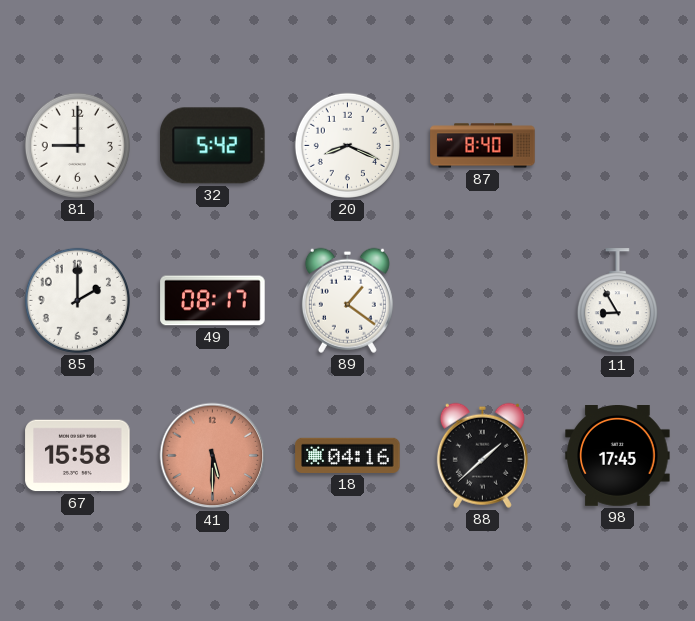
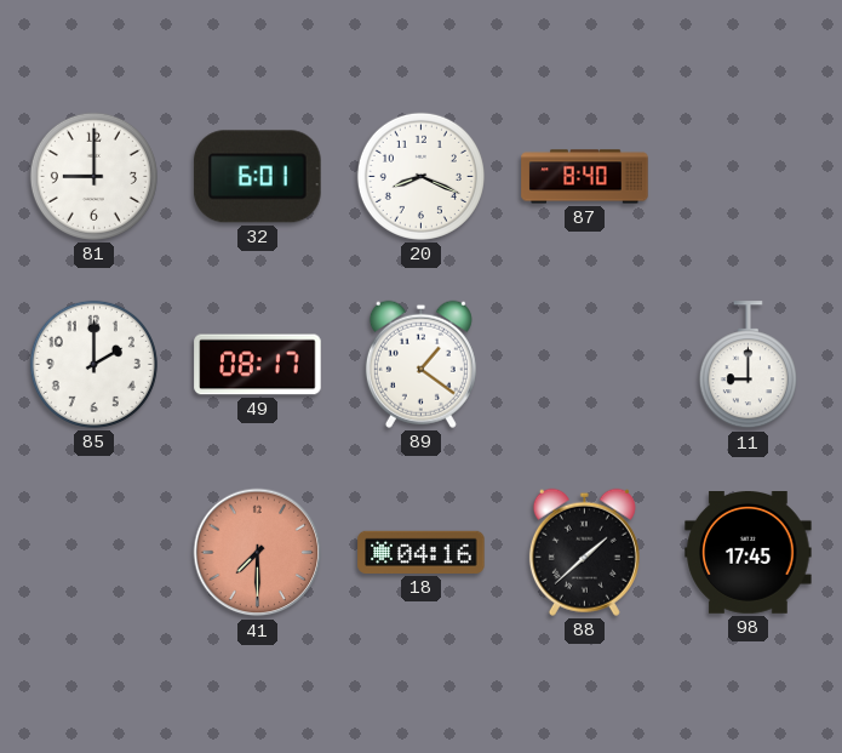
32: 5:42 -> 6:01 (258, 177)
11: 8:55 -> 9:00 (748, 365)
67: 15:58 -> none (78, 456)
41: 5:30 -> 7:30 (258, 553)
